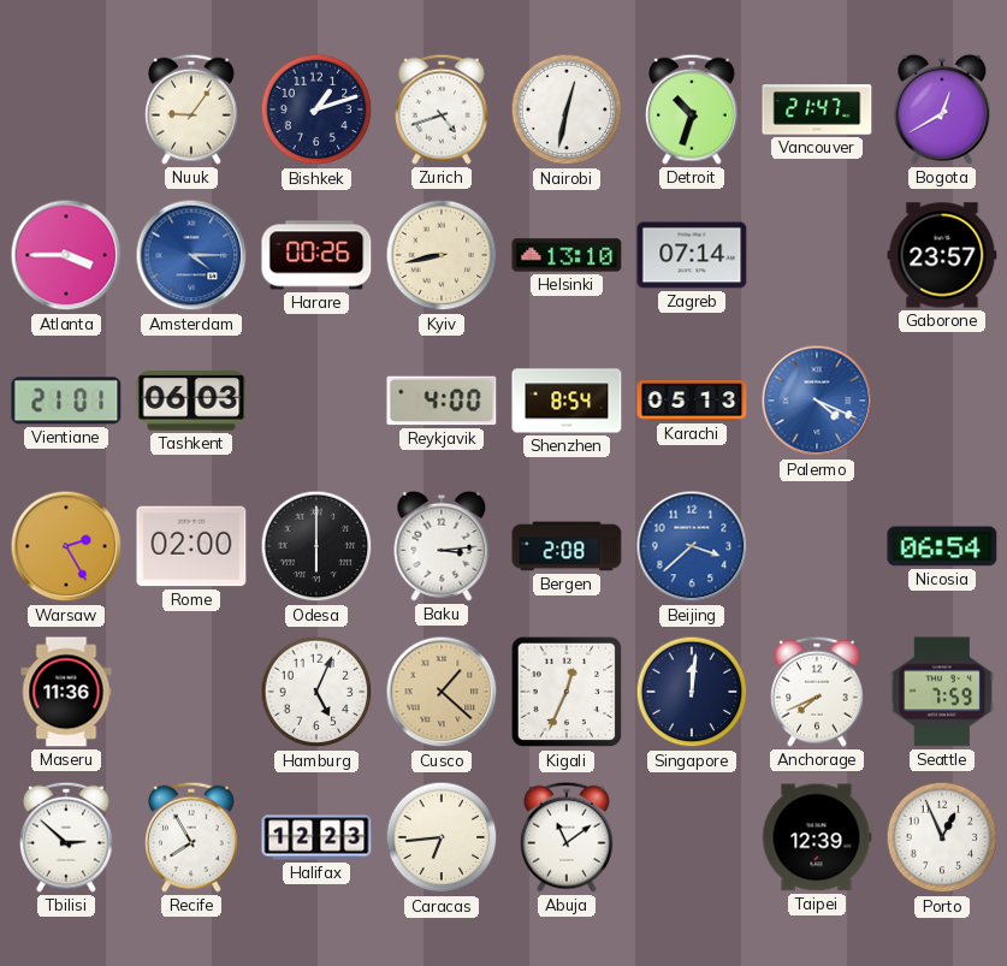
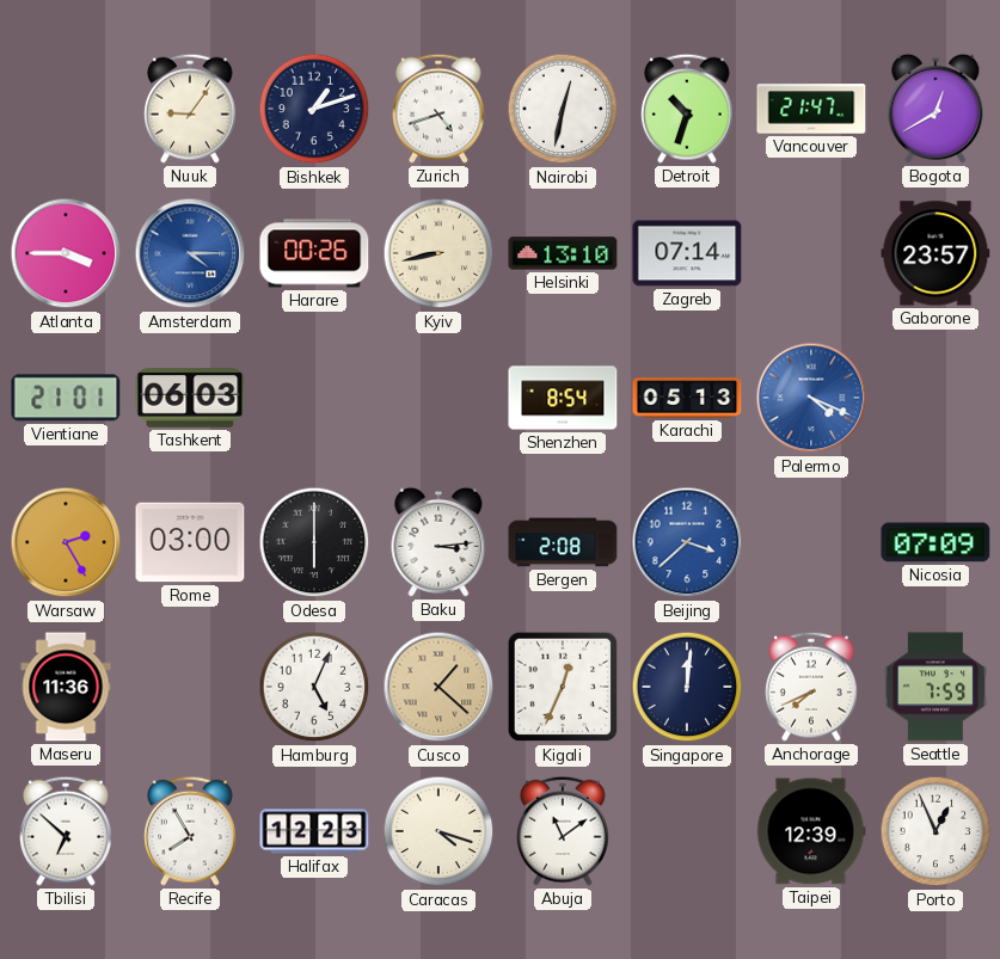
Reykjavik: 4:00 -> none (442, 401)
Rome: 02:00 -> 03:00 (190, 542)
Nicosia: 06:54 -> 07:09 (935, 542)
Tbilisi: 2:52 -> 6:52 (67, 831)
Caracas: 6:44 -> 4:18 (438, 831)
